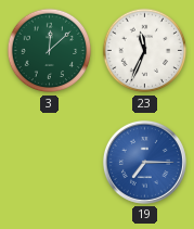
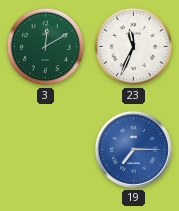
3: 12:08 -> 12:10 (46, 47)
